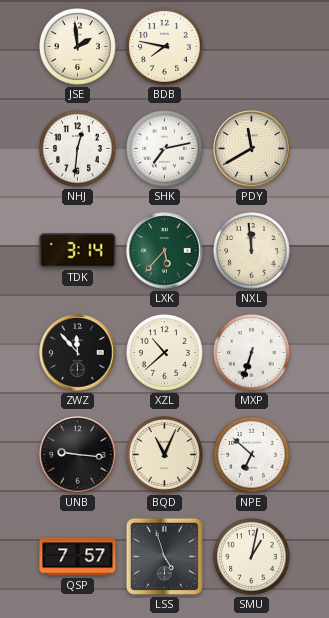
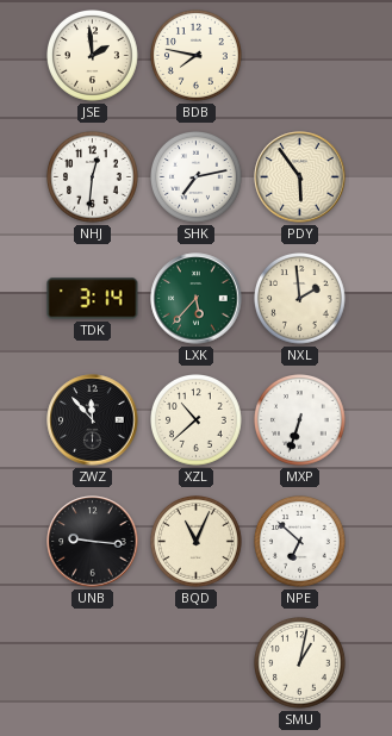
PDY: 11:40 -> 5:54 (300, 177)
NXL: 11:59 -> 1:59 (300, 299)
QSP: 7:57 -> none (78, 557)
LSS: 4:57 -> none (164, 556)
